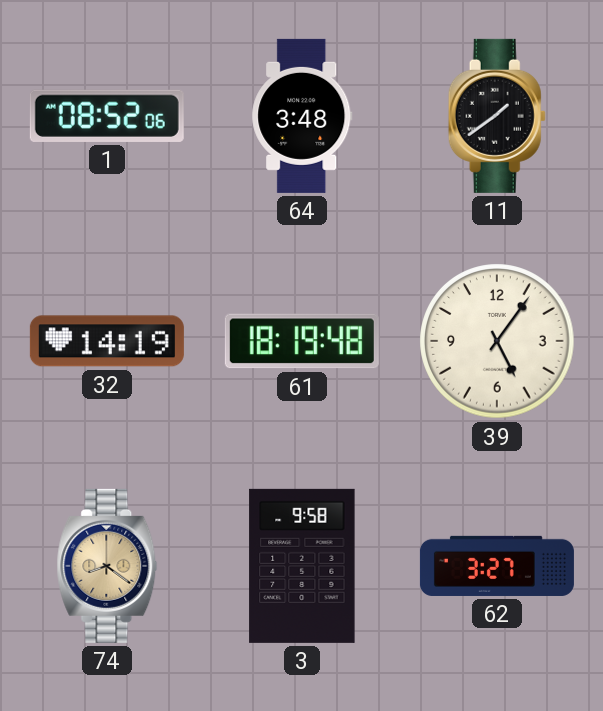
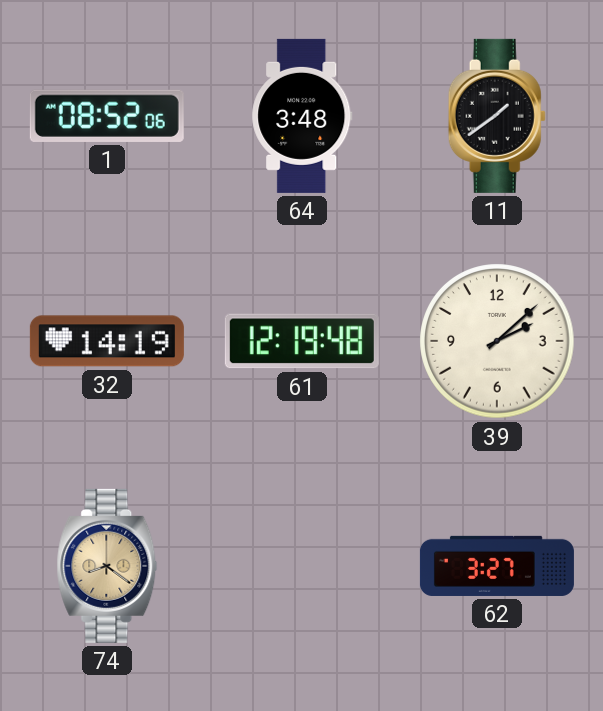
61: 18:19 -> 12:19 (302, 341)
39: 5:06 -> 2:08 (497, 341)
3: 9:58 -> none (302, 566)
